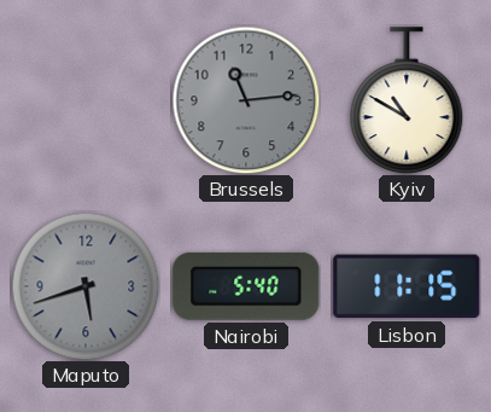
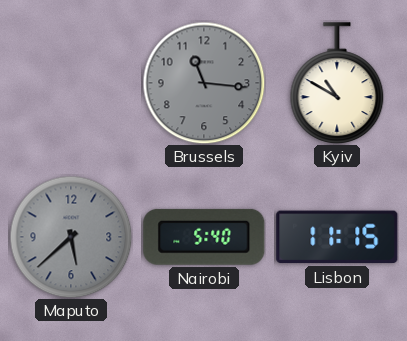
Brussels: 11:14 -> 11:16 (204, 83)
Maputo: 5:42 -> 5:38 (71, 237)
